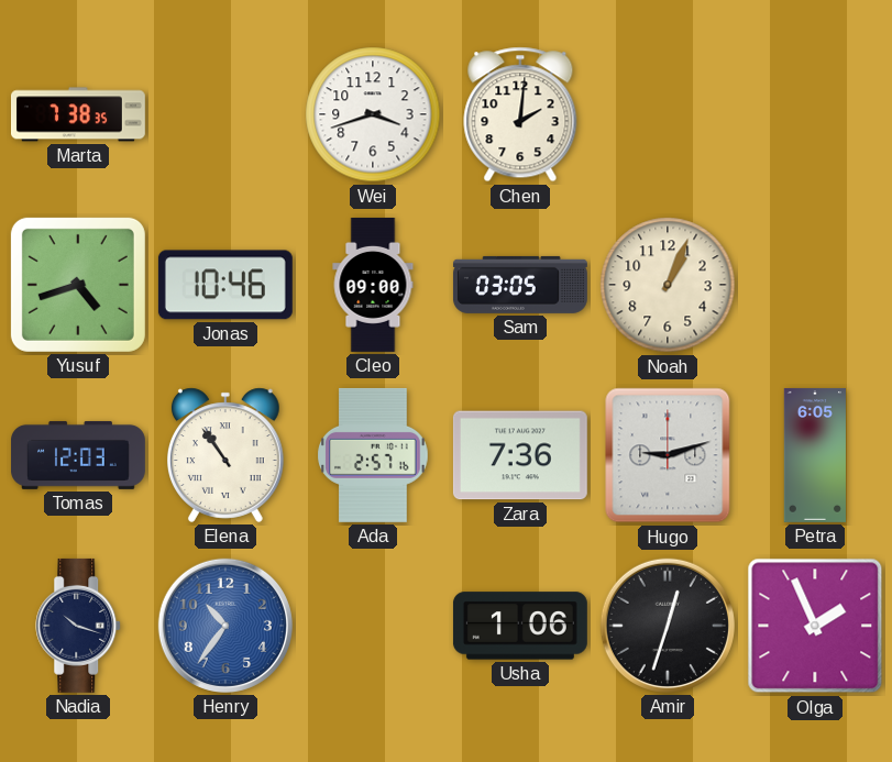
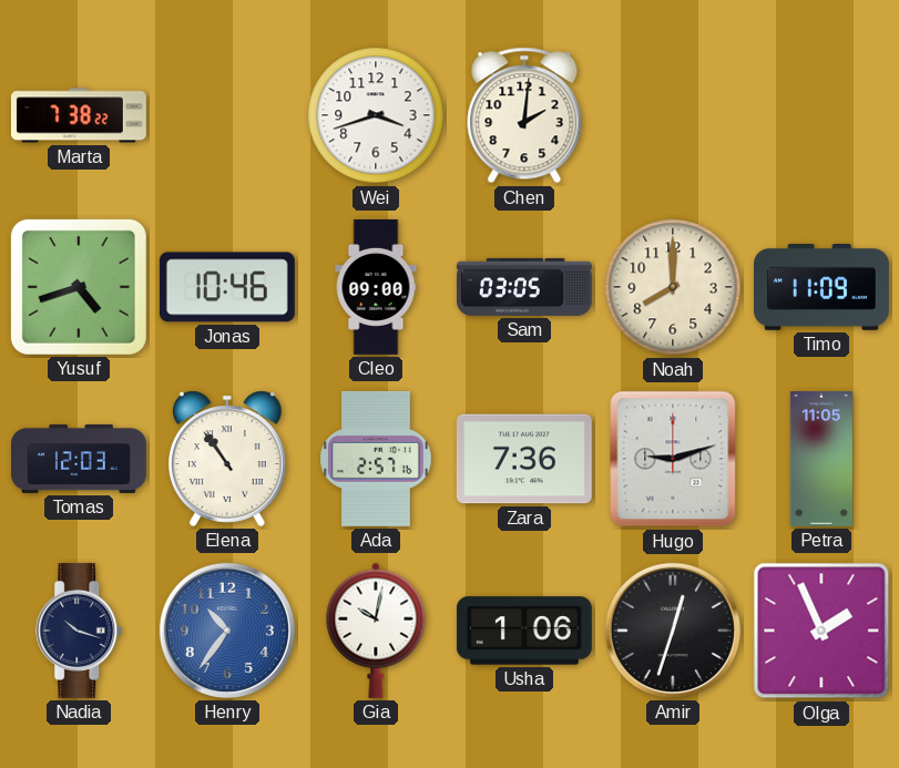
Marta: 7:38:35 -> 7:38:22 (79, 115)
Noah: 1:04 -> 8:00 (673, 287)
Timo: none -> 11:09 (821, 288)
Petra: 6:05 -> 11:05 (820, 459)
Gia: none -> 10:02 (376, 631)
